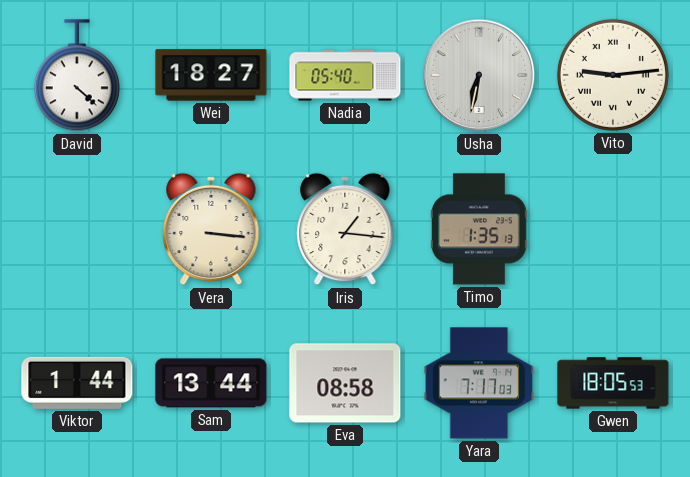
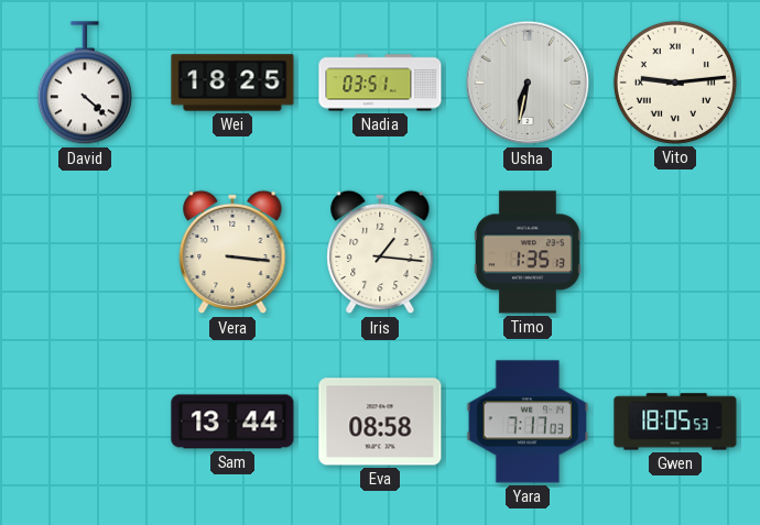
Wei: 18:27 -> 18:25 (232, 83)
Nadia: 05:40 -> 03:51 (380, 83)
Viktor: 1:44 -> none (77, 383)
